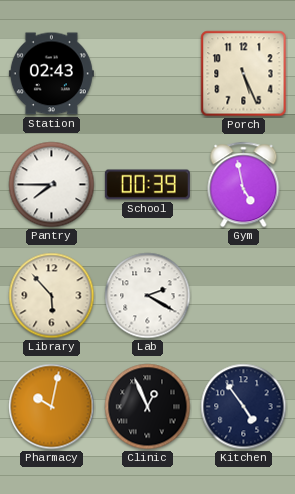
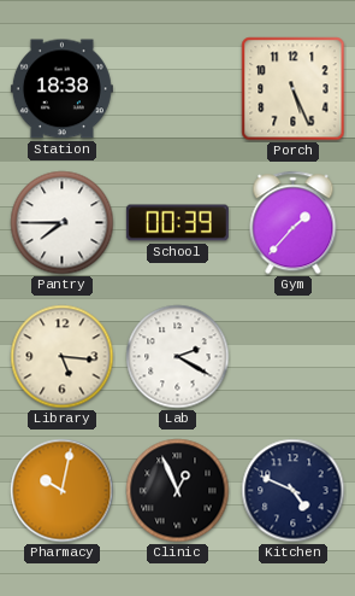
Station: 02:43 -> 18:38 (61, 89)
Gym: 4:58 -> 1:37 (294, 223)
Library: 5:53 -> 5:16 (63, 357)
Kitchen: 4:54 -> 4:49 (294, 491)
